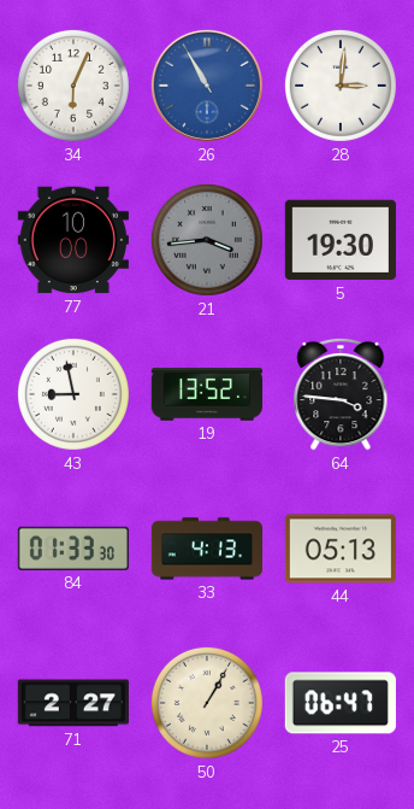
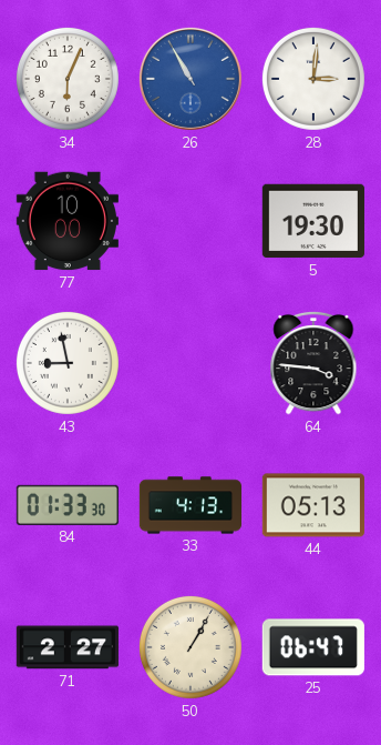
21: 3:44 -> none (207, 240)
19: 13:52 -> none (206, 394)
